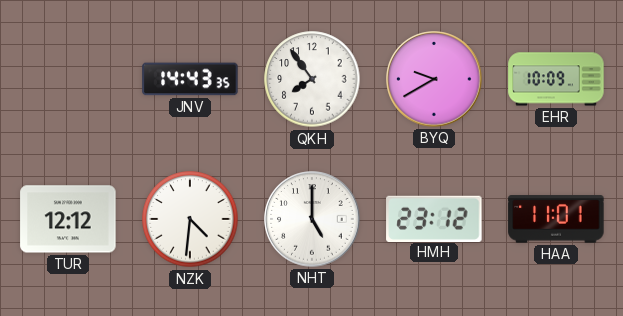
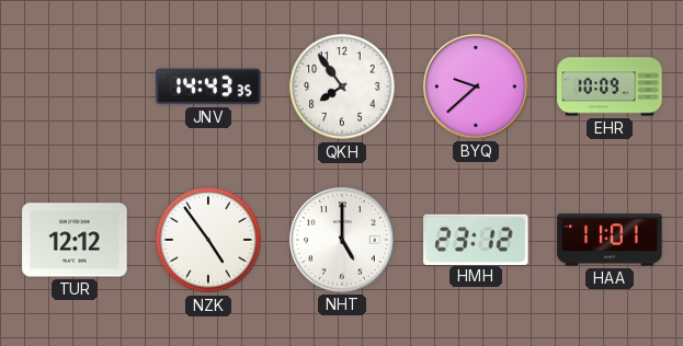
BYQ: 9:40 -> 9:38 (476, 86)
NZK: 4:31 -> 4:54 (208, 240)
